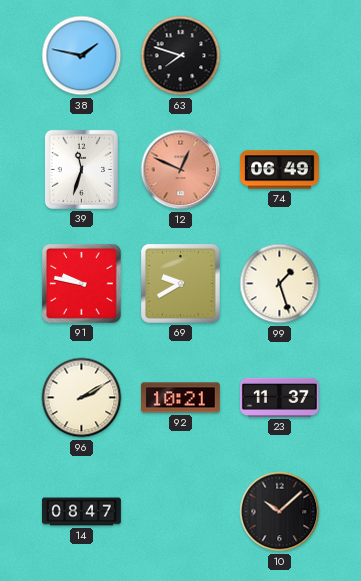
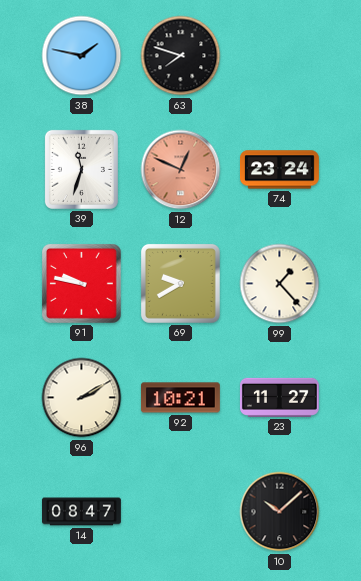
74: 06:49 -> 23:24 (280, 170)
99: 1:27 -> 1:23 (280, 284)
23: 11:37 -> 11:27 (279, 397)
